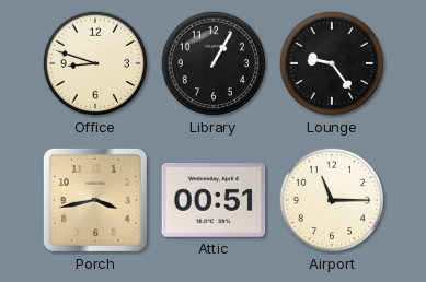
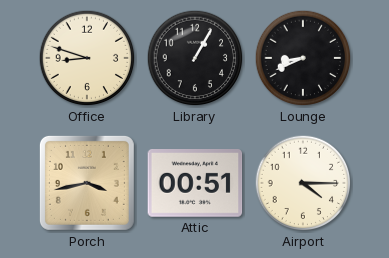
Lounge: 9:24 -> 8:41 (303, 58)
Airport: 11:15 -> 4:15 (303, 183)
